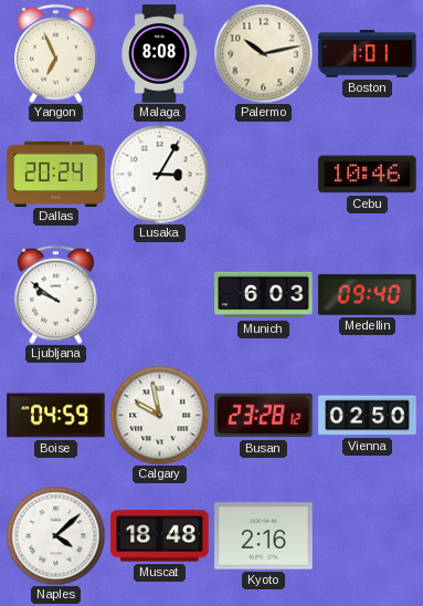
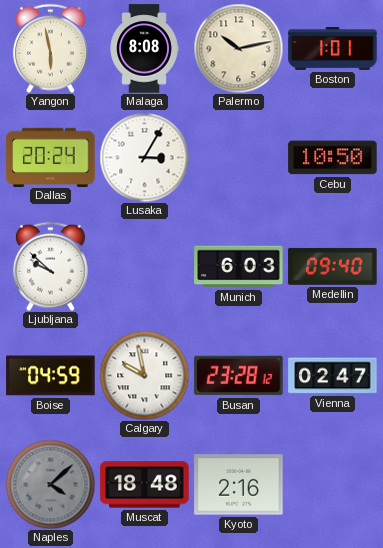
Yangon: 6:56 -> 5:58 (50, 48)
Cebu: 10:46 -> 10:50 (333, 158)
Ljubljana: 9:51 -> 9:52 (50, 266)
Vienna: 02:50 -> 02:47 (333, 376)
Naples dial: white -> grey (50, 484)
